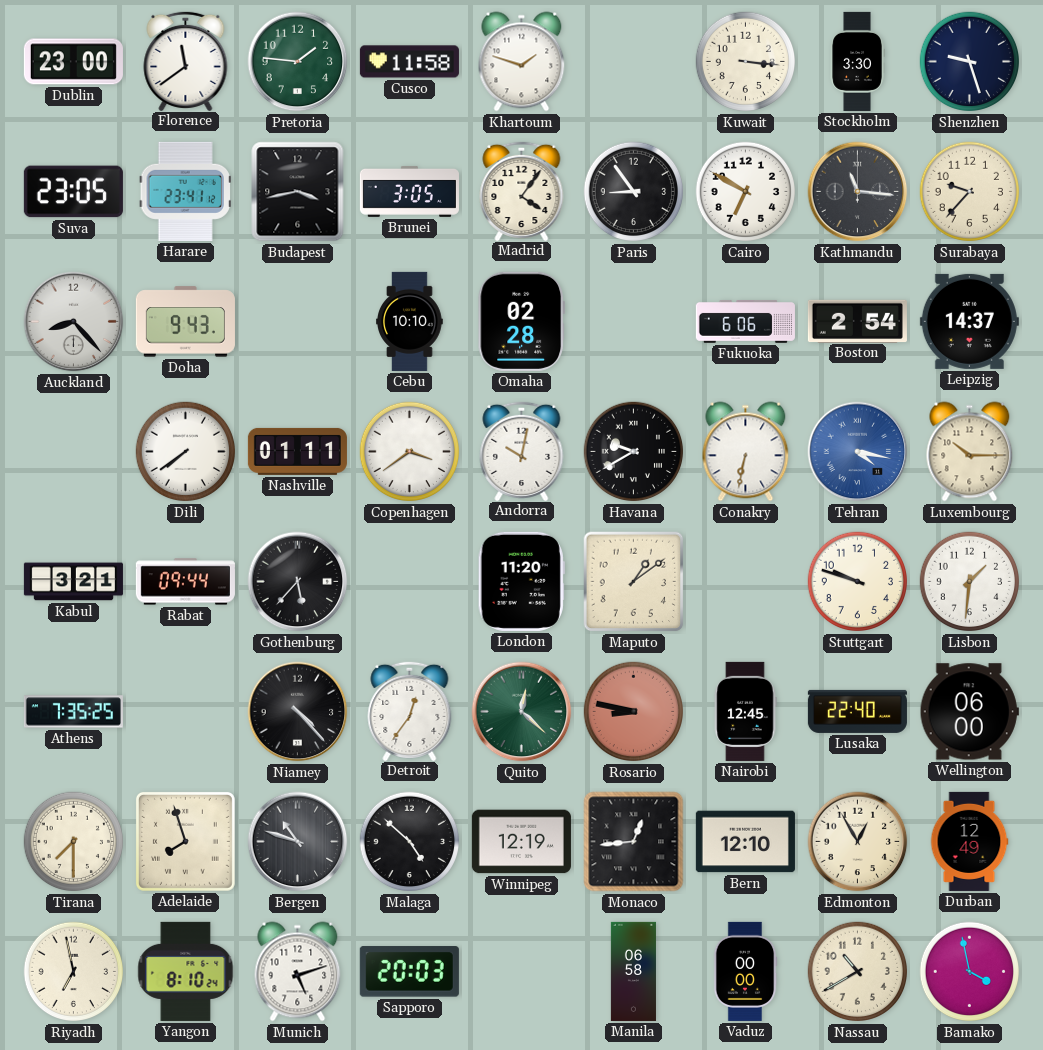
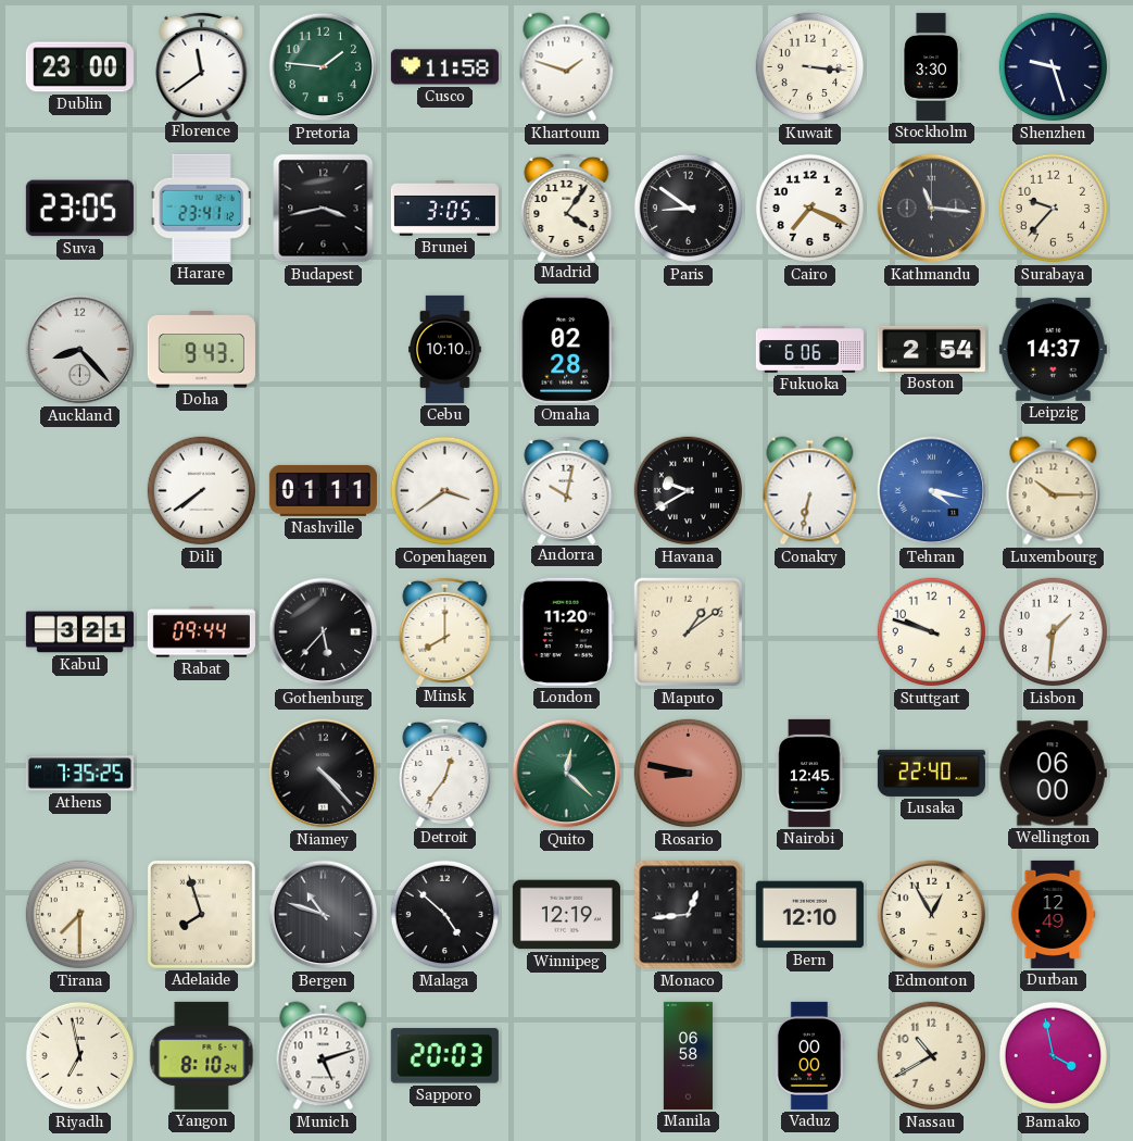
Paris: 8:54 -> 8:51 (689, 209)
Cairo: 6:50 -> 7:19 (810, 209)
Minsk: none -> 8:00 (445, 630)
